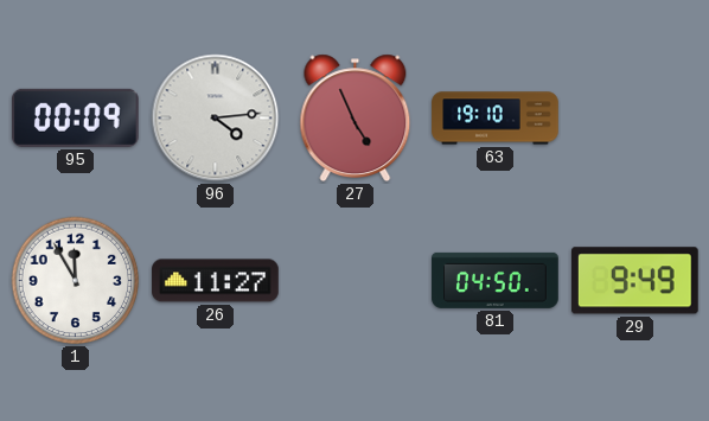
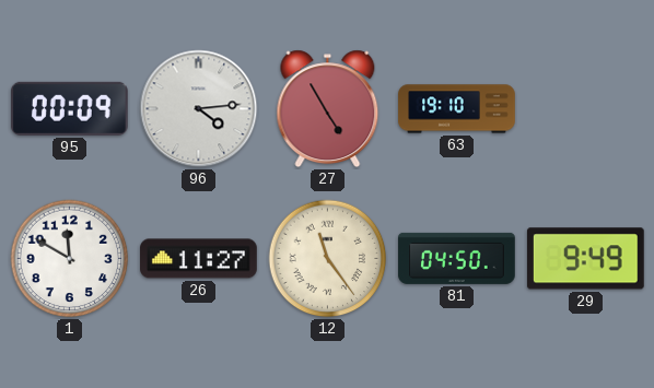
27: 4:56 -> 4:55 (328, 109)
1: 11:55 -> 11:50 (70, 259)
12: none -> 11:24 (328, 259)
